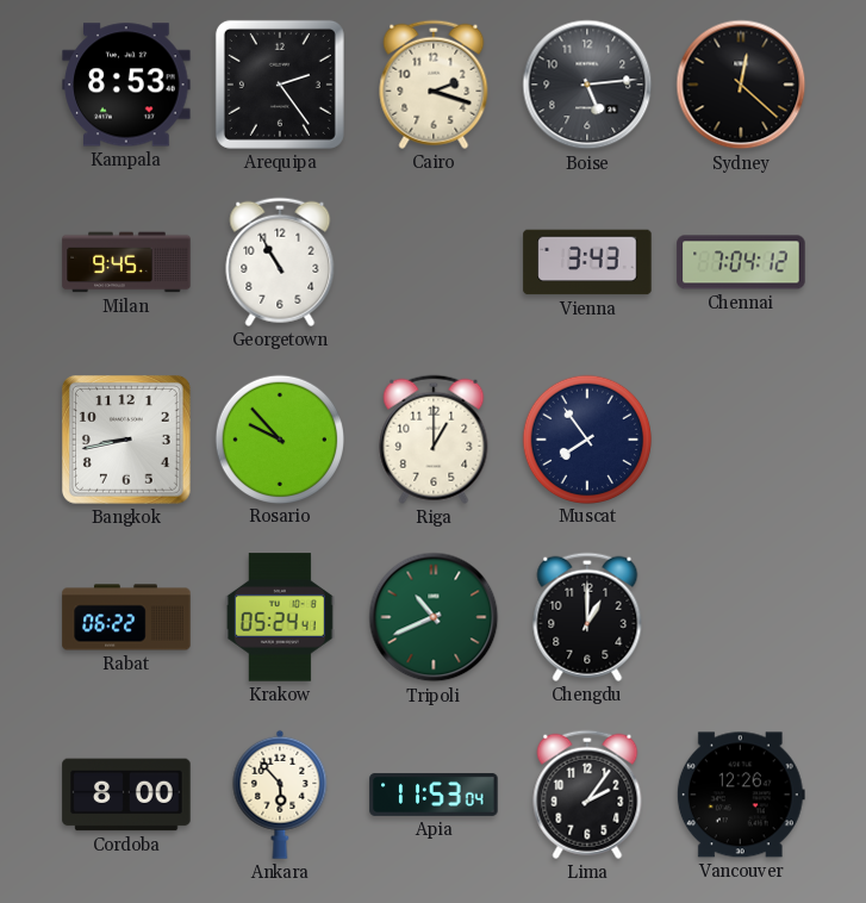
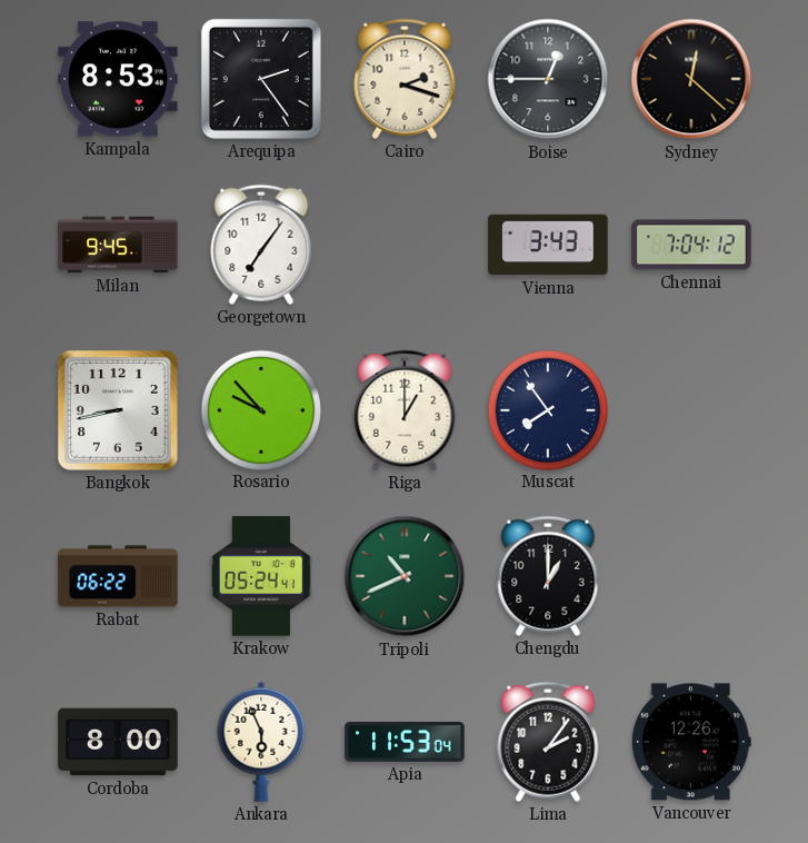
Boise: 5:14 -> 12:45 (548, 79)
Georgetown: 10:55 -> 7:06 (261, 245)
Ankara: 5:53 -> 5:56 (261, 742)
